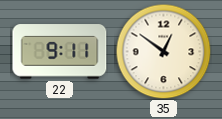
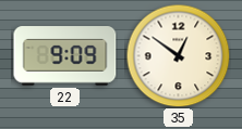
22: 9:11 -> 9:09 (65, 56)
